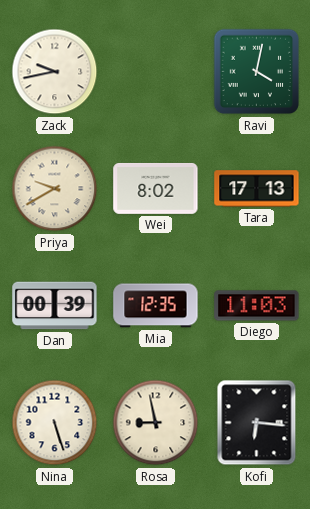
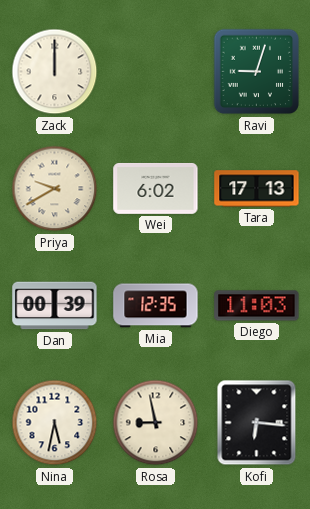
Zack: 9:43 -> 12:00 (55, 72)
Ravi: 4:02 -> 9:03 (257, 72)
Wei: 8:02 -> 6:02 (156, 188)
Nina: 5:27 -> 5:32 (55, 423)
